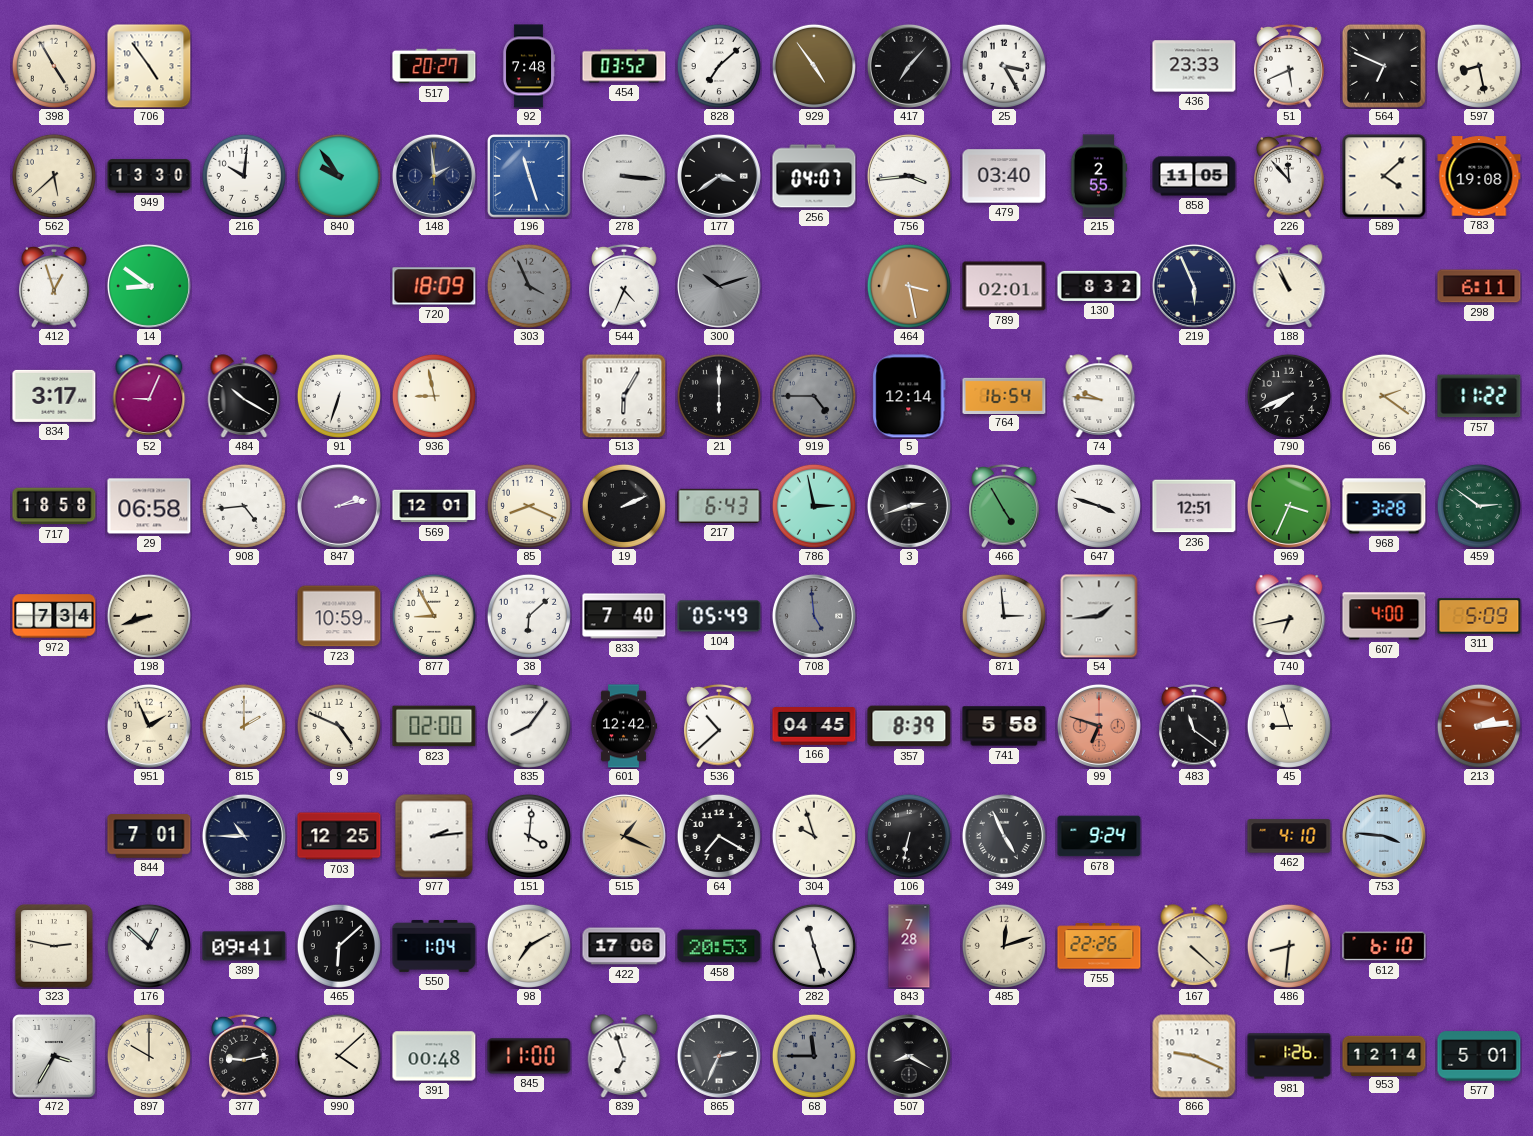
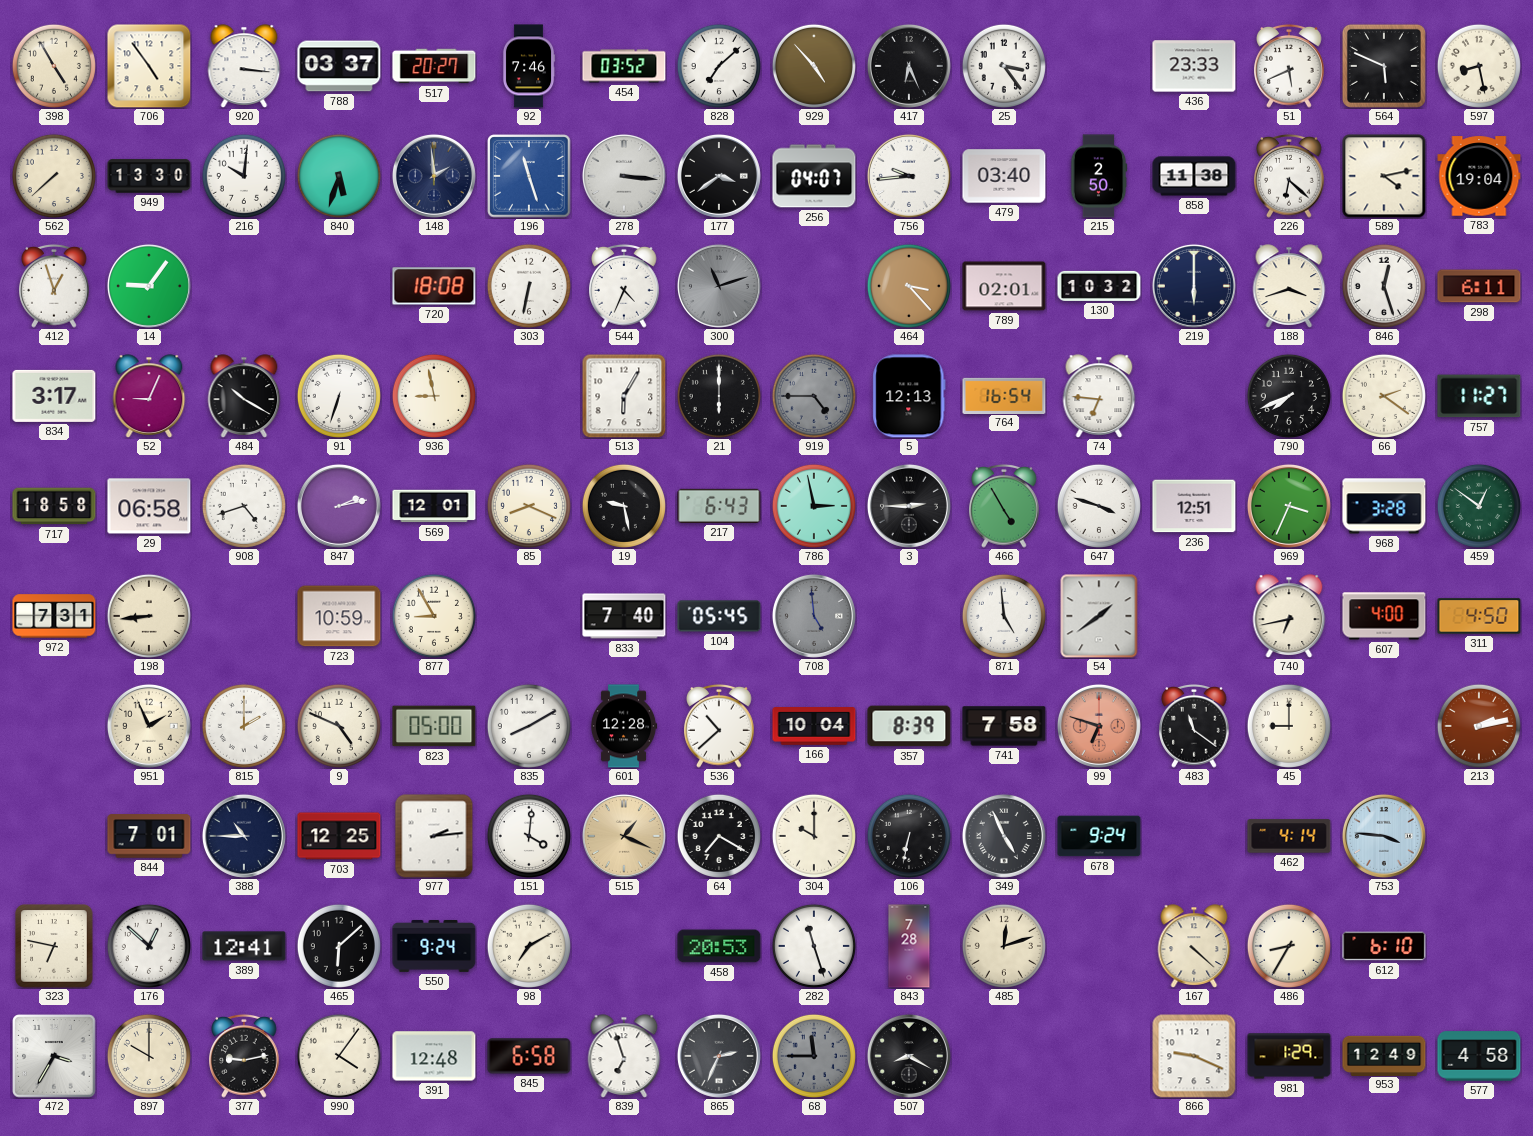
920: none -> 3:16 (244, 66)
788: none -> 03:37 (339, 66)
92: 7:48 -> 7:46 (529, 66)
929: 4:54 -> 4:53 (814, 66)
417: 7:07 -> 6:26 (909, 66)
25: 3:25 -> 3:24 (1004, 66)
564: 6:49 -> 5:49 (1384, 66)
562: 5:38 -> 7:38 (54, 176)
840: 9:54 -> 5:33 (339, 176)
756: 3:44 -> 9:44 (909, 176)
215: 2:55 -> 2:50 (1099, 176)
858: 11:05 -> 11:38 (1194, 176)
226: 11:53 -> 6:22 (1289, 176)
589: 4:08 -> 4:13 (1384, 176)
783: 19:08 -> 19:04 (1479, 176)
14: 8:51 -> 9:06 (149, 286)
720: 18:09 -> 18:08 (434, 286)
303: 3:56 -> 6:32 (529, 286)
303 dial: grey -> white (529, 286)
300: 10:12 -> 11:12 (719, 286)
464: 3:28 -> 3:23 (909, 286)
130: 8:32 -> 10:32 (1099, 286)
219: 5:56 -> 6:00 (1194, 286)
188: 10:56 -> 3:42 (1289, 286)
846: none -> 12:27 (1384, 286)
5: 12:14 -> 12:13 (909, 396)
74: 9:46 -> 6:46 (1099, 396)
757: 11:22 -> 11:27 (1479, 396)
908: 4:44 -> 4:42 (244, 506)
19: 2:11 -> 9:28 (624, 506)
3: 2:42 -> 2:45 (909, 506)
459: 2:51 -> 12:51 (1479, 506)
972: 7:34 -> 7:31 (54, 616)
198: 8:42 -> 8:44 (149, 616)
38: 6:08 -> none (529, 616)
104: 05:49 -> 05:45 (719, 616)
871: 2:59 -> 4:59 (1004, 616)
54: 1:44 -> 1:39 (1099, 616)
311: 5:09 -> 4:50 (1479, 616)
823: 02:00 -> 05:00 (434, 726)
835: 8:06 -> 8:10 (529, 726)
601: 12:42 -> 12:28 (624, 726)
166: 04:45 -> 10:04 (814, 726)
741: 5:58 -> 7:58 (1004, 726)
45: 8:57 -> 9:00 (1289, 726)
213: 2:14 -> 2:13 (1479, 726)
304: 9:57 -> 10:00 (814, 836)
462: 4:10 -> 4:14 (1289, 836)
323: 2:47 -> 6:47 (54, 946)
389: 09:41 -> 12:41 (244, 946)
550: 1:04 -> 9:24 (434, 946)
422: 17:06 -> none (624, 946)
755: 22:26 -> none (1099, 946)
486: 8:31 -> 8:35 (1289, 946)
990: 4:08 -> 4:06 (339, 1056)
391: 00:48 -> 12:48 (434, 1056)
845: 11:00 -> 6:58 (529, 1056)
981: 1:26 -> 1:29 (1289, 1056)
953: 12:14 -> 12:49 (1384, 1055)
577: 5:01 -> 4:58 (1479, 1056)
